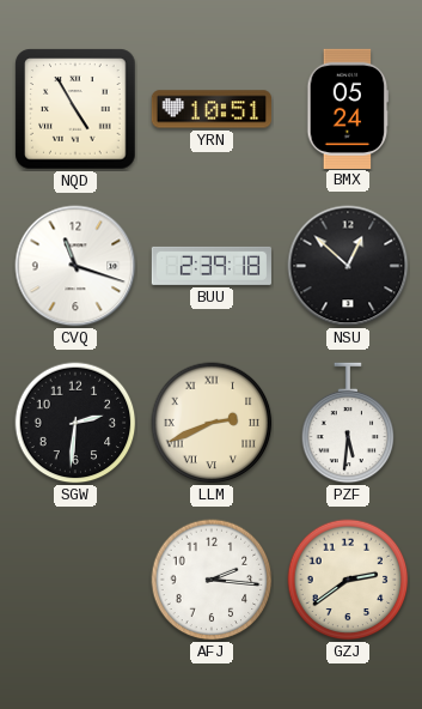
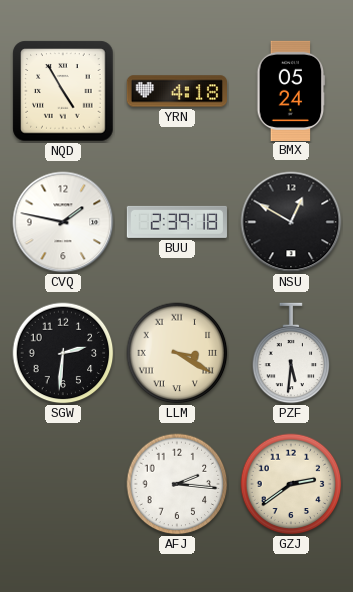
YRN: 10:51 -> 4:18 (176, 91)
CVQ: 11:18 -> 1:47 (63, 222)
NSU: 12:52 -> 12:50 (291, 222)
LLM: 2:41 -> 3:20 (177, 353)
